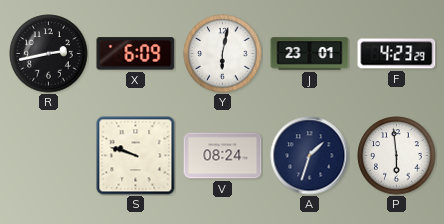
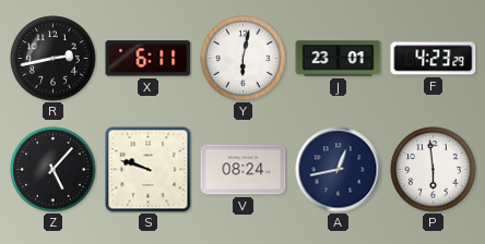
X: 6:09 -> 6:11 (149, 59)
Z: none -> 5:07 (54, 170)
A: 1:33 -> 12:43 (339, 170)
